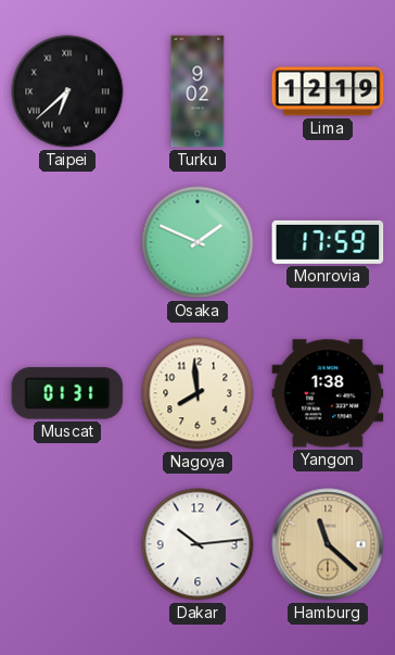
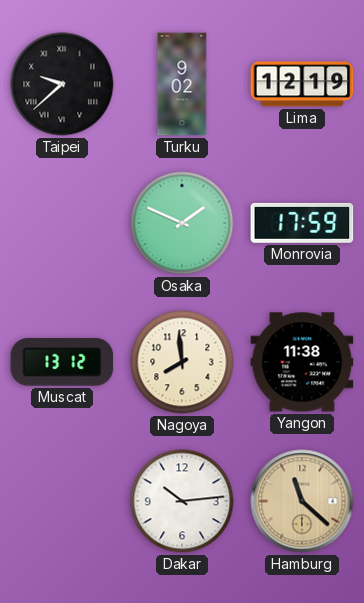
Taipei: 6:38 -> 9:38 (62, 84)
Muscat: 01:31 -> 13:12 (62, 362)
Yangon: 1:38 -> 11:38 (302, 362)
